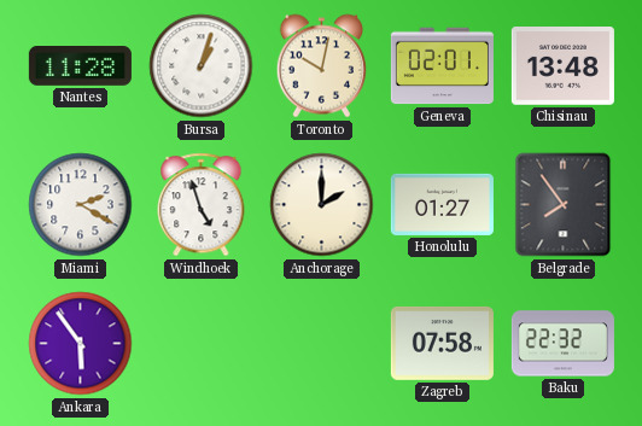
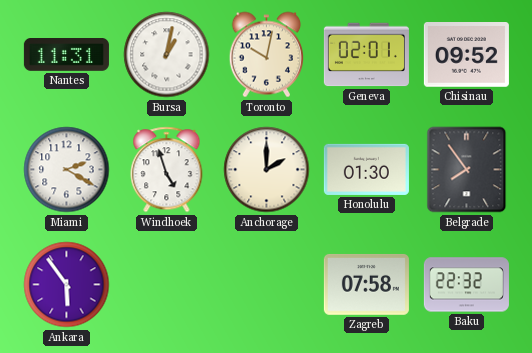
Nantes: 11:28 -> 11:31 (66, 55)
Bursa: 1:03 -> 1:02 (167, 55)
Chisinau: 13:48 -> 09:52 (466, 55)
Honolulu: 01:27 -> 01:30 (366, 169)
